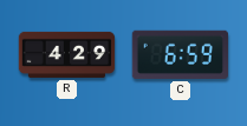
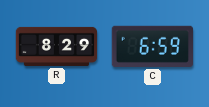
R: 4:29 -> 8:29 (57, 46)
